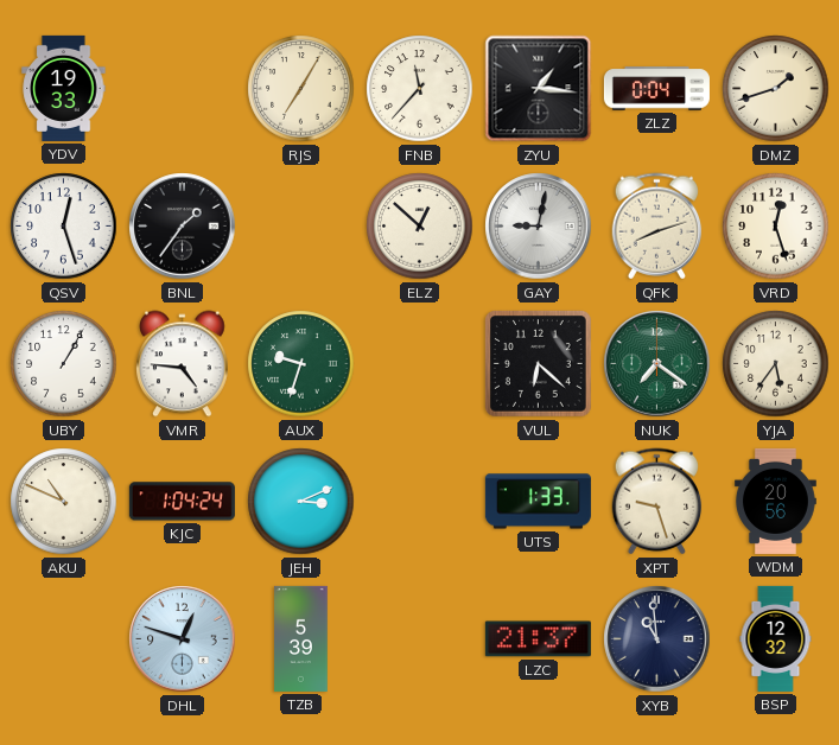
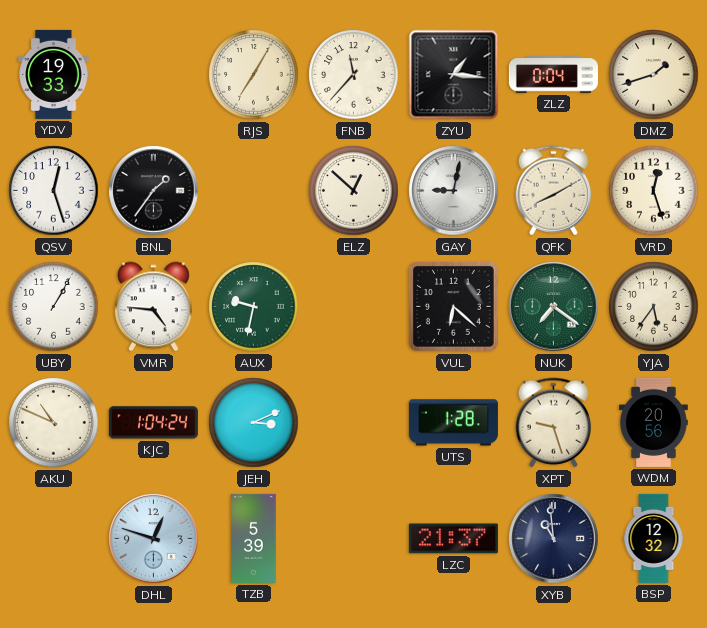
QFK: 8:12 -> 8:10 (554, 191)
AUX: 9:33 -> 9:32 (254, 307)
UTS: 1:33 -> 1:28 (453, 423)
